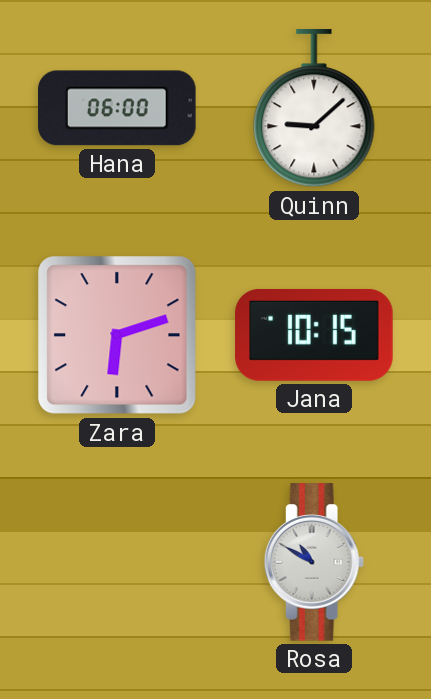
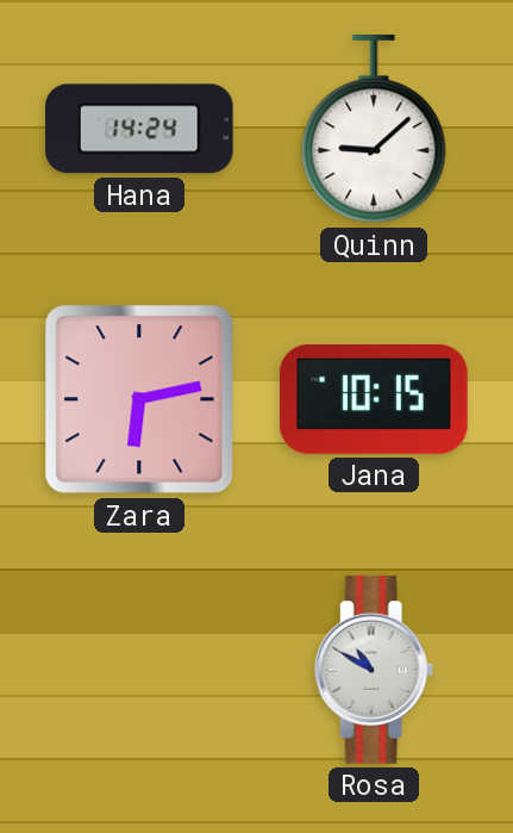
Hana: 06:00 -> 14:24 (140, 129)
Zara: 6:12 -> 6:13 (139, 399)
